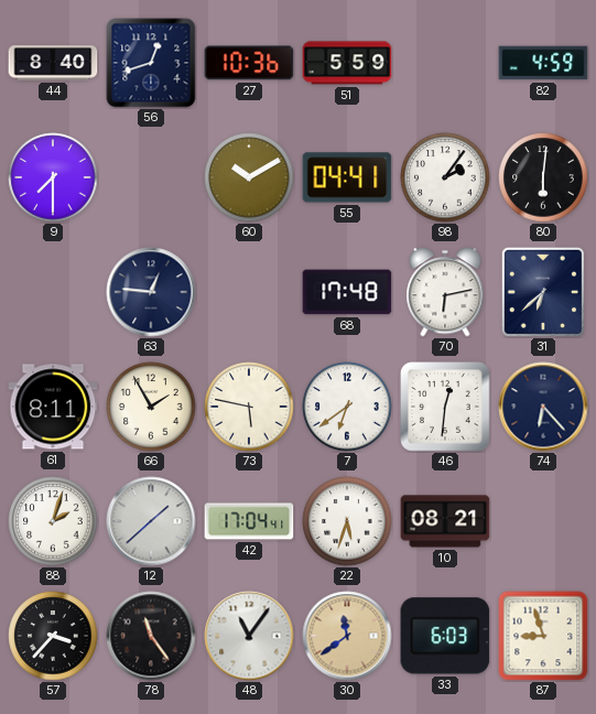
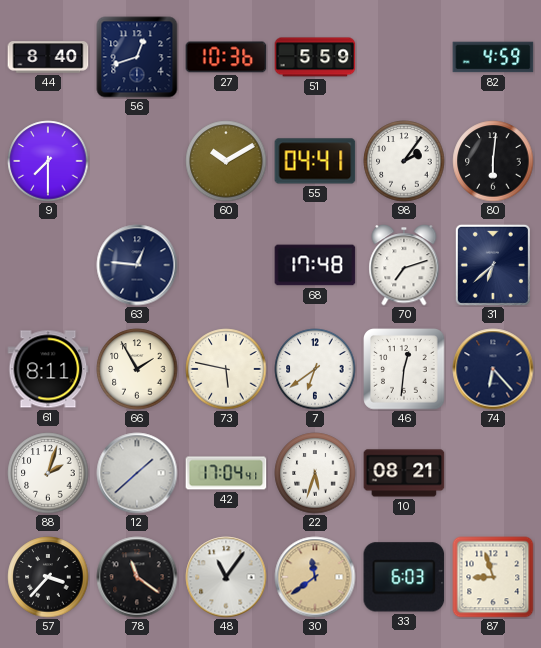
70: 6:13 -> 7:12 (404, 265)
78: 11:24 -> 11:21 (137, 577)
